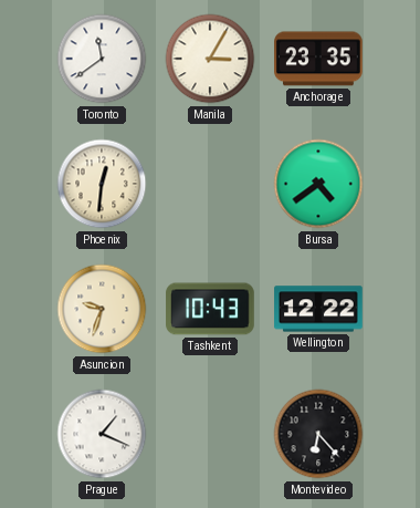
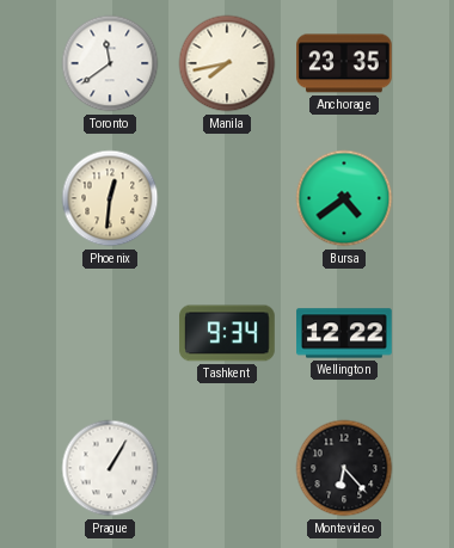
Manila: 3:05 -> 7:43 (227, 63)
Asuncion: 9:33 -> none (102, 309)
Tashkent: 10:43 -> 9:34 (227, 333)
Prague: 1:19 -> 1:05 (110, 468)
